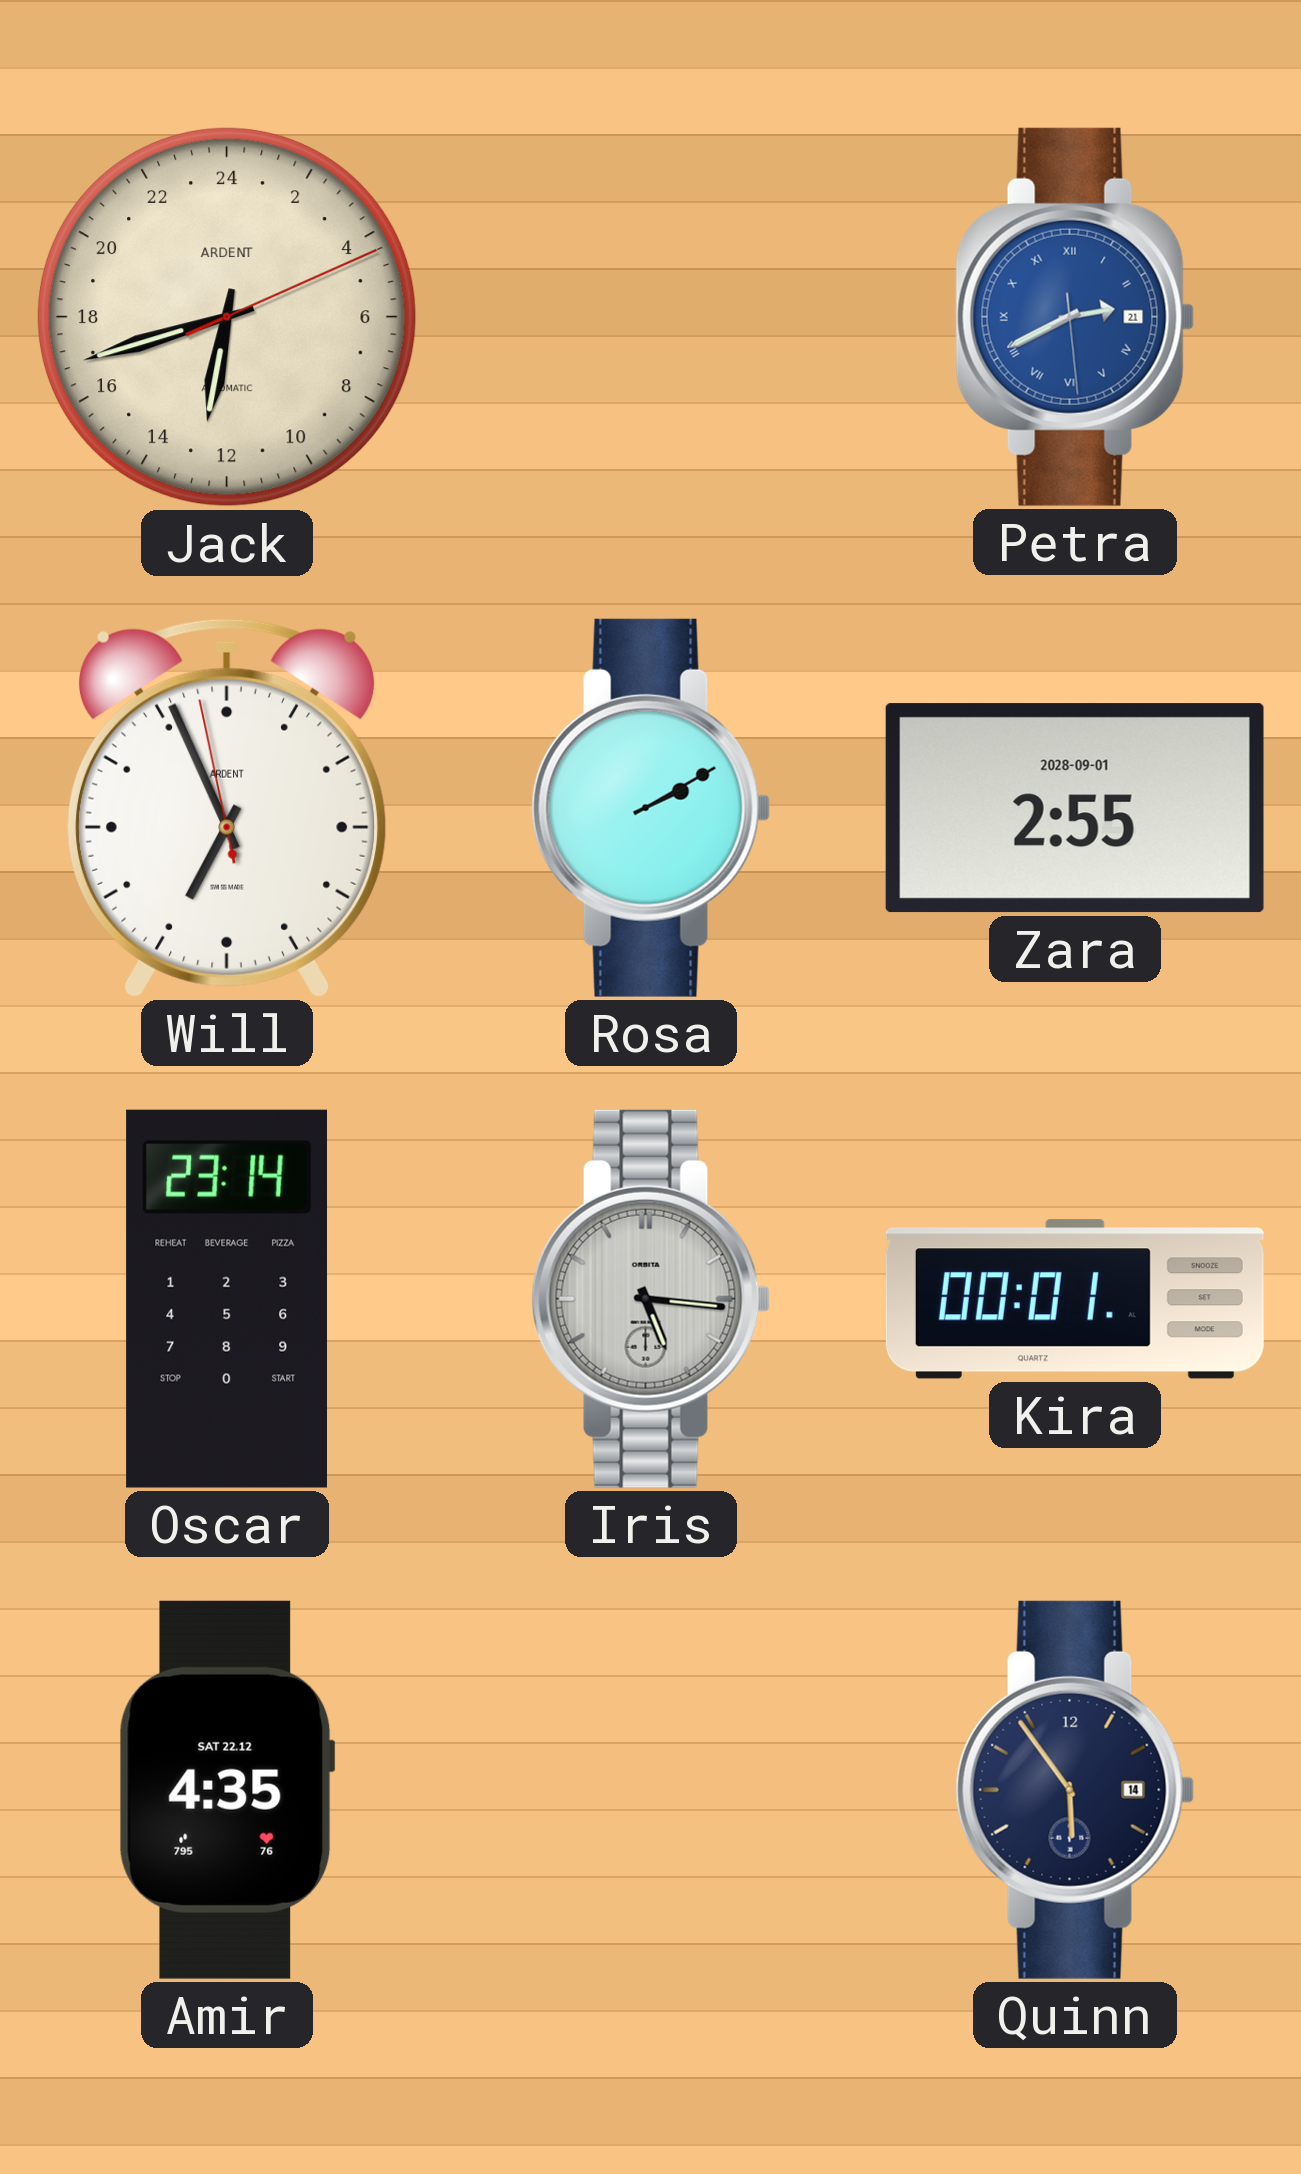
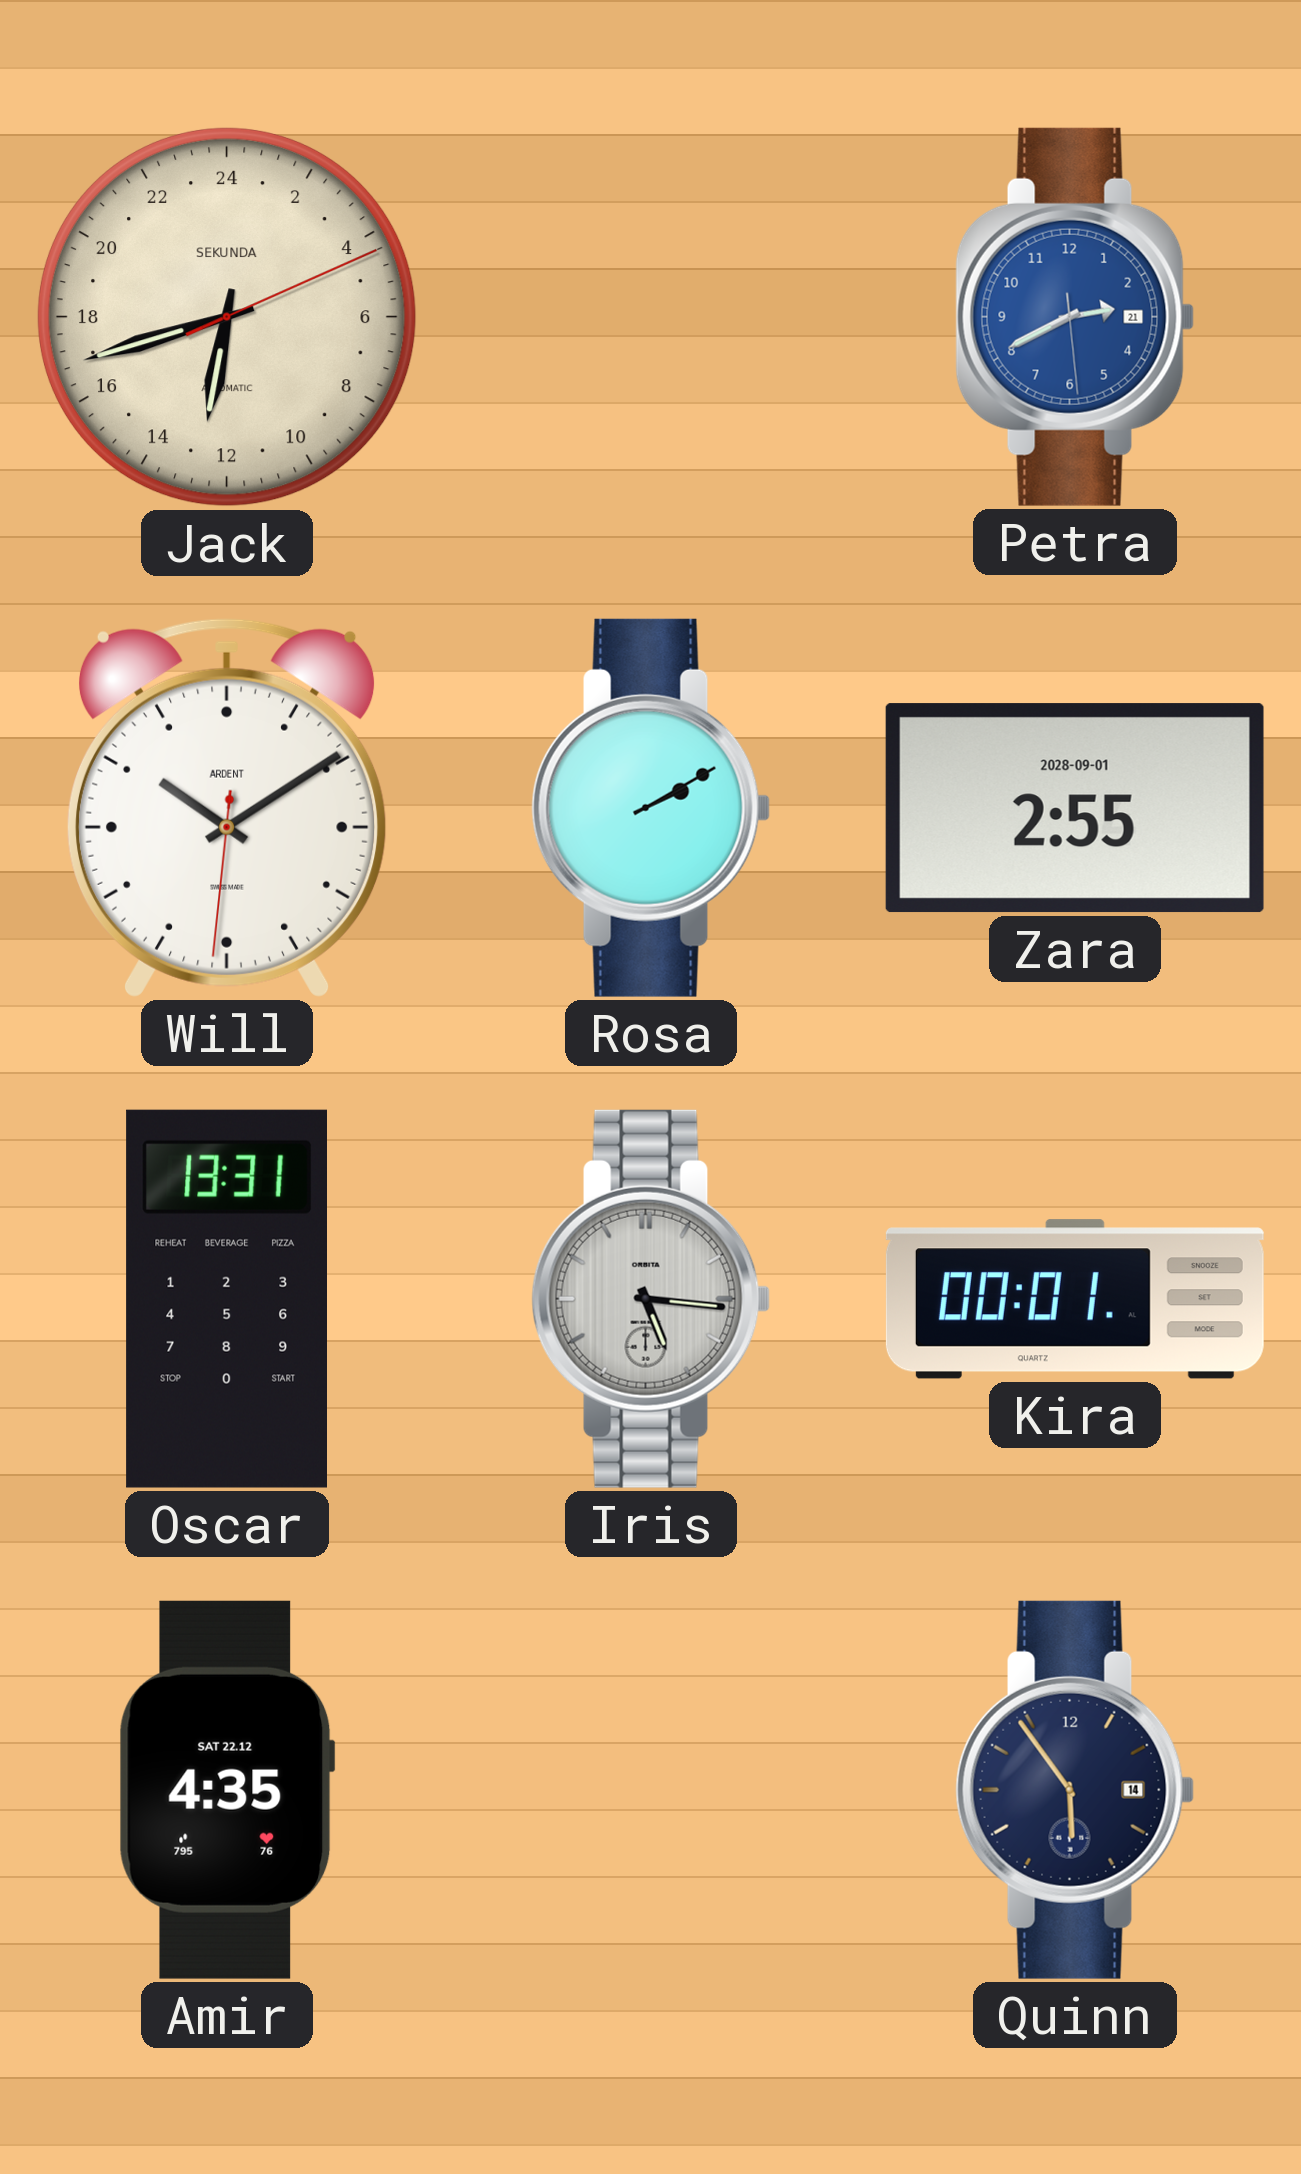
Jack brand: ARDENT -> SEKUNDA (227, 317)
Petra numerals: Roman -> Arabic (1075, 317)
Will: 6:55 -> 10:09 (227, 808)
Oscar: 23:14 -> 13:31 (226, 1299)
